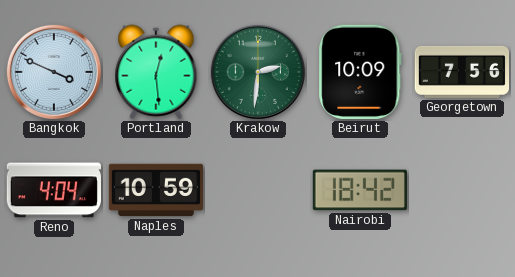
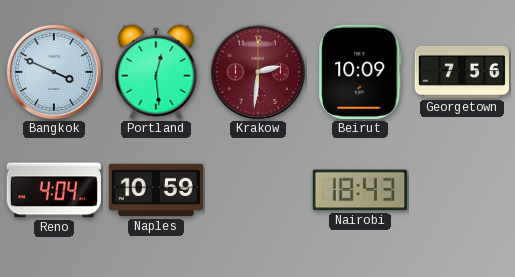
Krakow dial: green -> burgundy (258, 72)
Nairobi: 18:42 -> 18:43 (360, 190)
